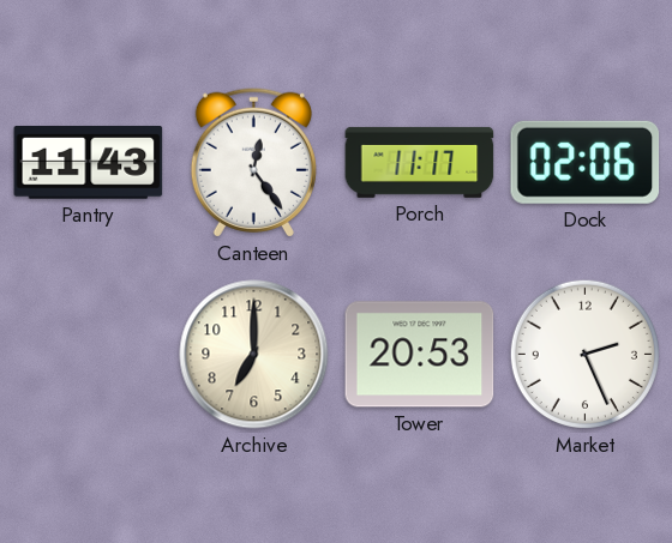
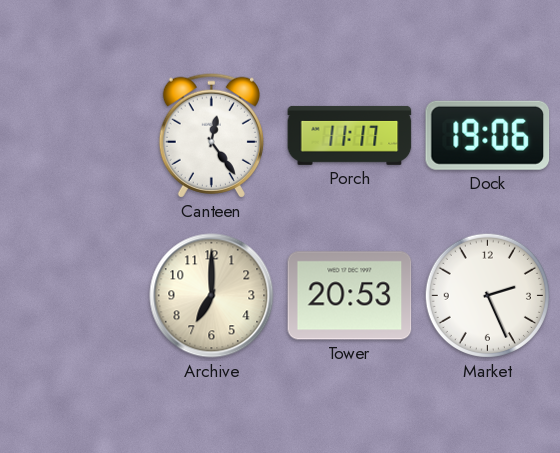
Pantry: 11:43 -> none (89, 163)
Dock: 02:06 -> 19:06 (488, 135)
